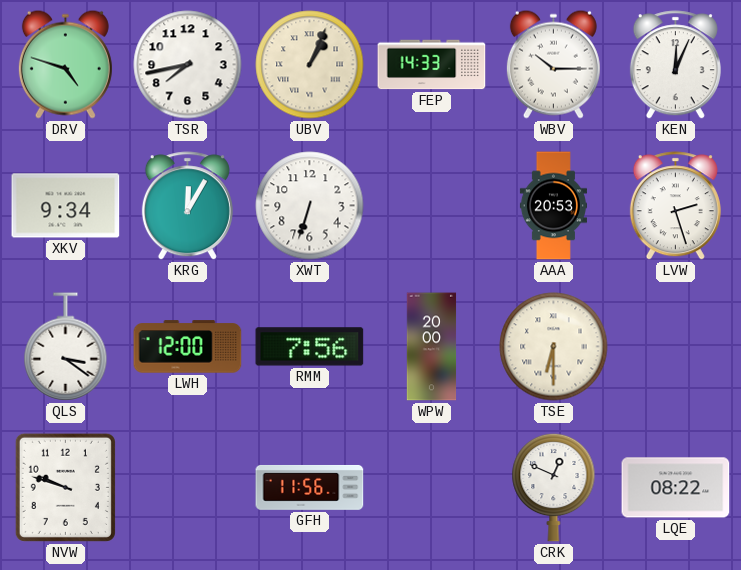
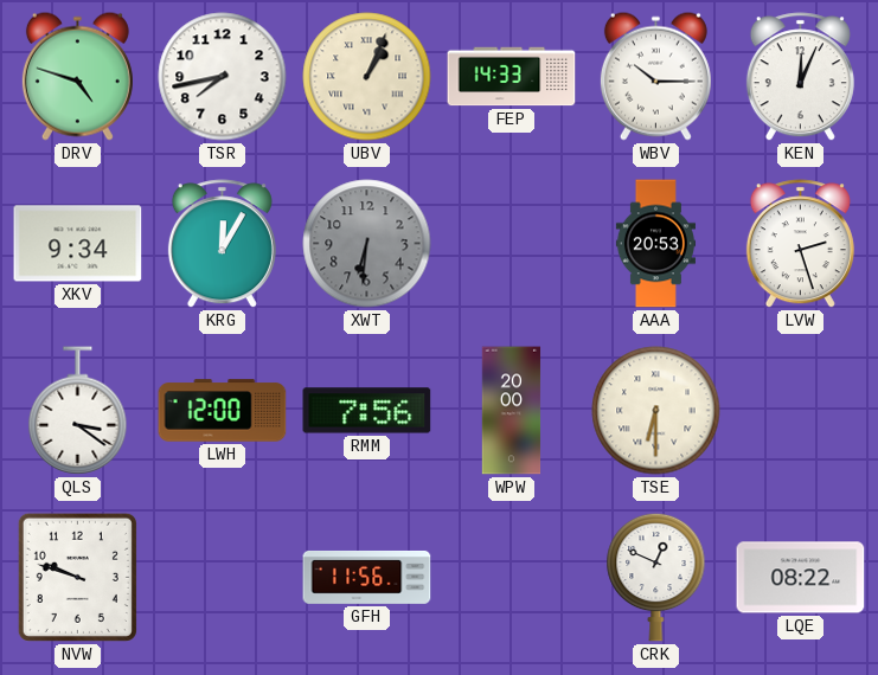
XWT: 6:33 -> 6:31 (367, 244)
XWT dial: white -> grey (367, 244)
